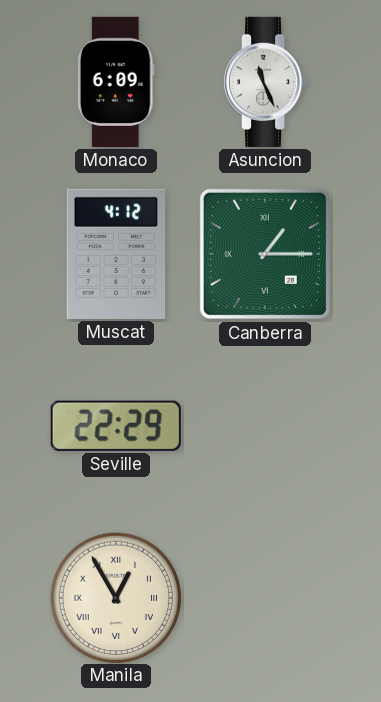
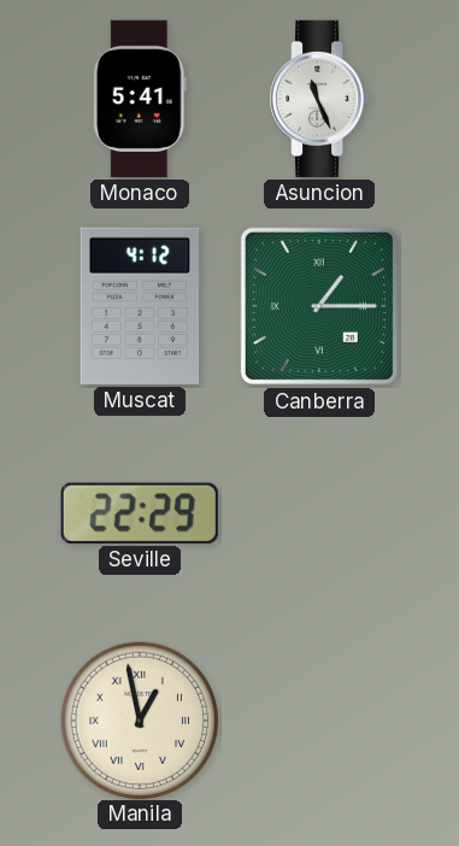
Monaco: 6:09 -> 5:41 (140, 99)
Manila: 12:55 -> 12:58 (139, 719)
